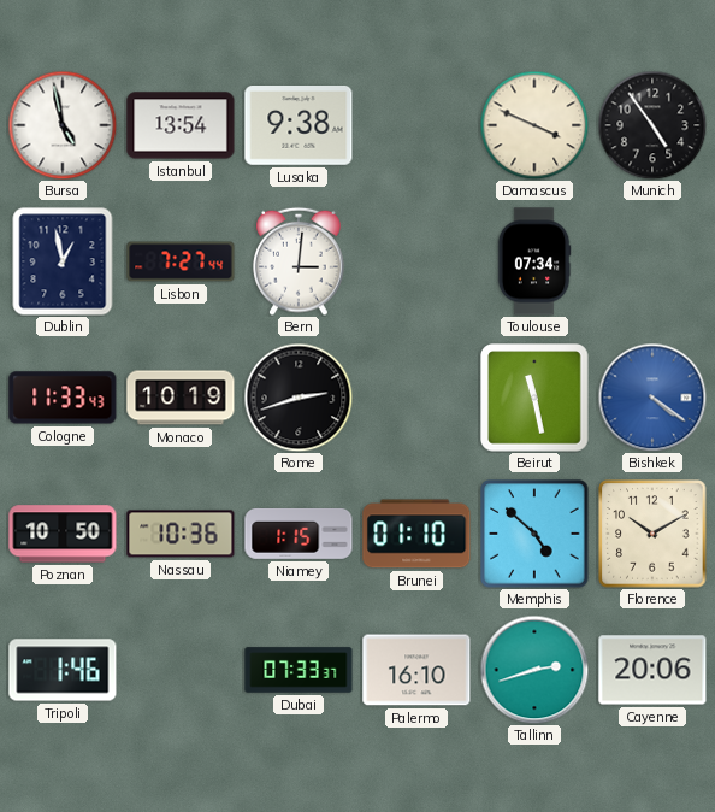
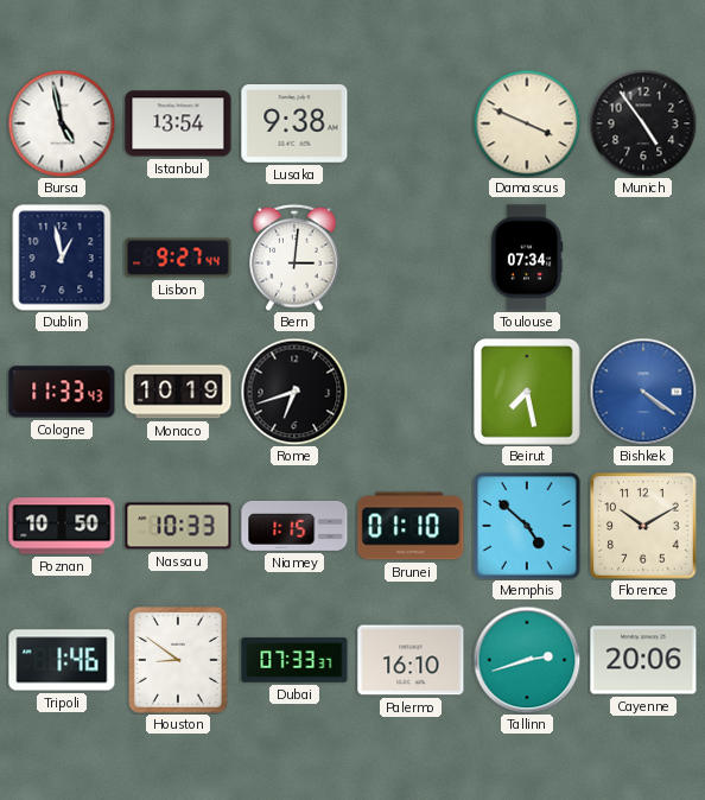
Lisbon: 7:27 -> 9:27 (178, 258)
Rome: 2:42 -> 6:42 (294, 392)
Beirut: 11:28 -> 7:28 (528, 393)
Nassau: 10:36 -> 10:33 (178, 526)
Houston: none -> 8:51 (179, 661)
